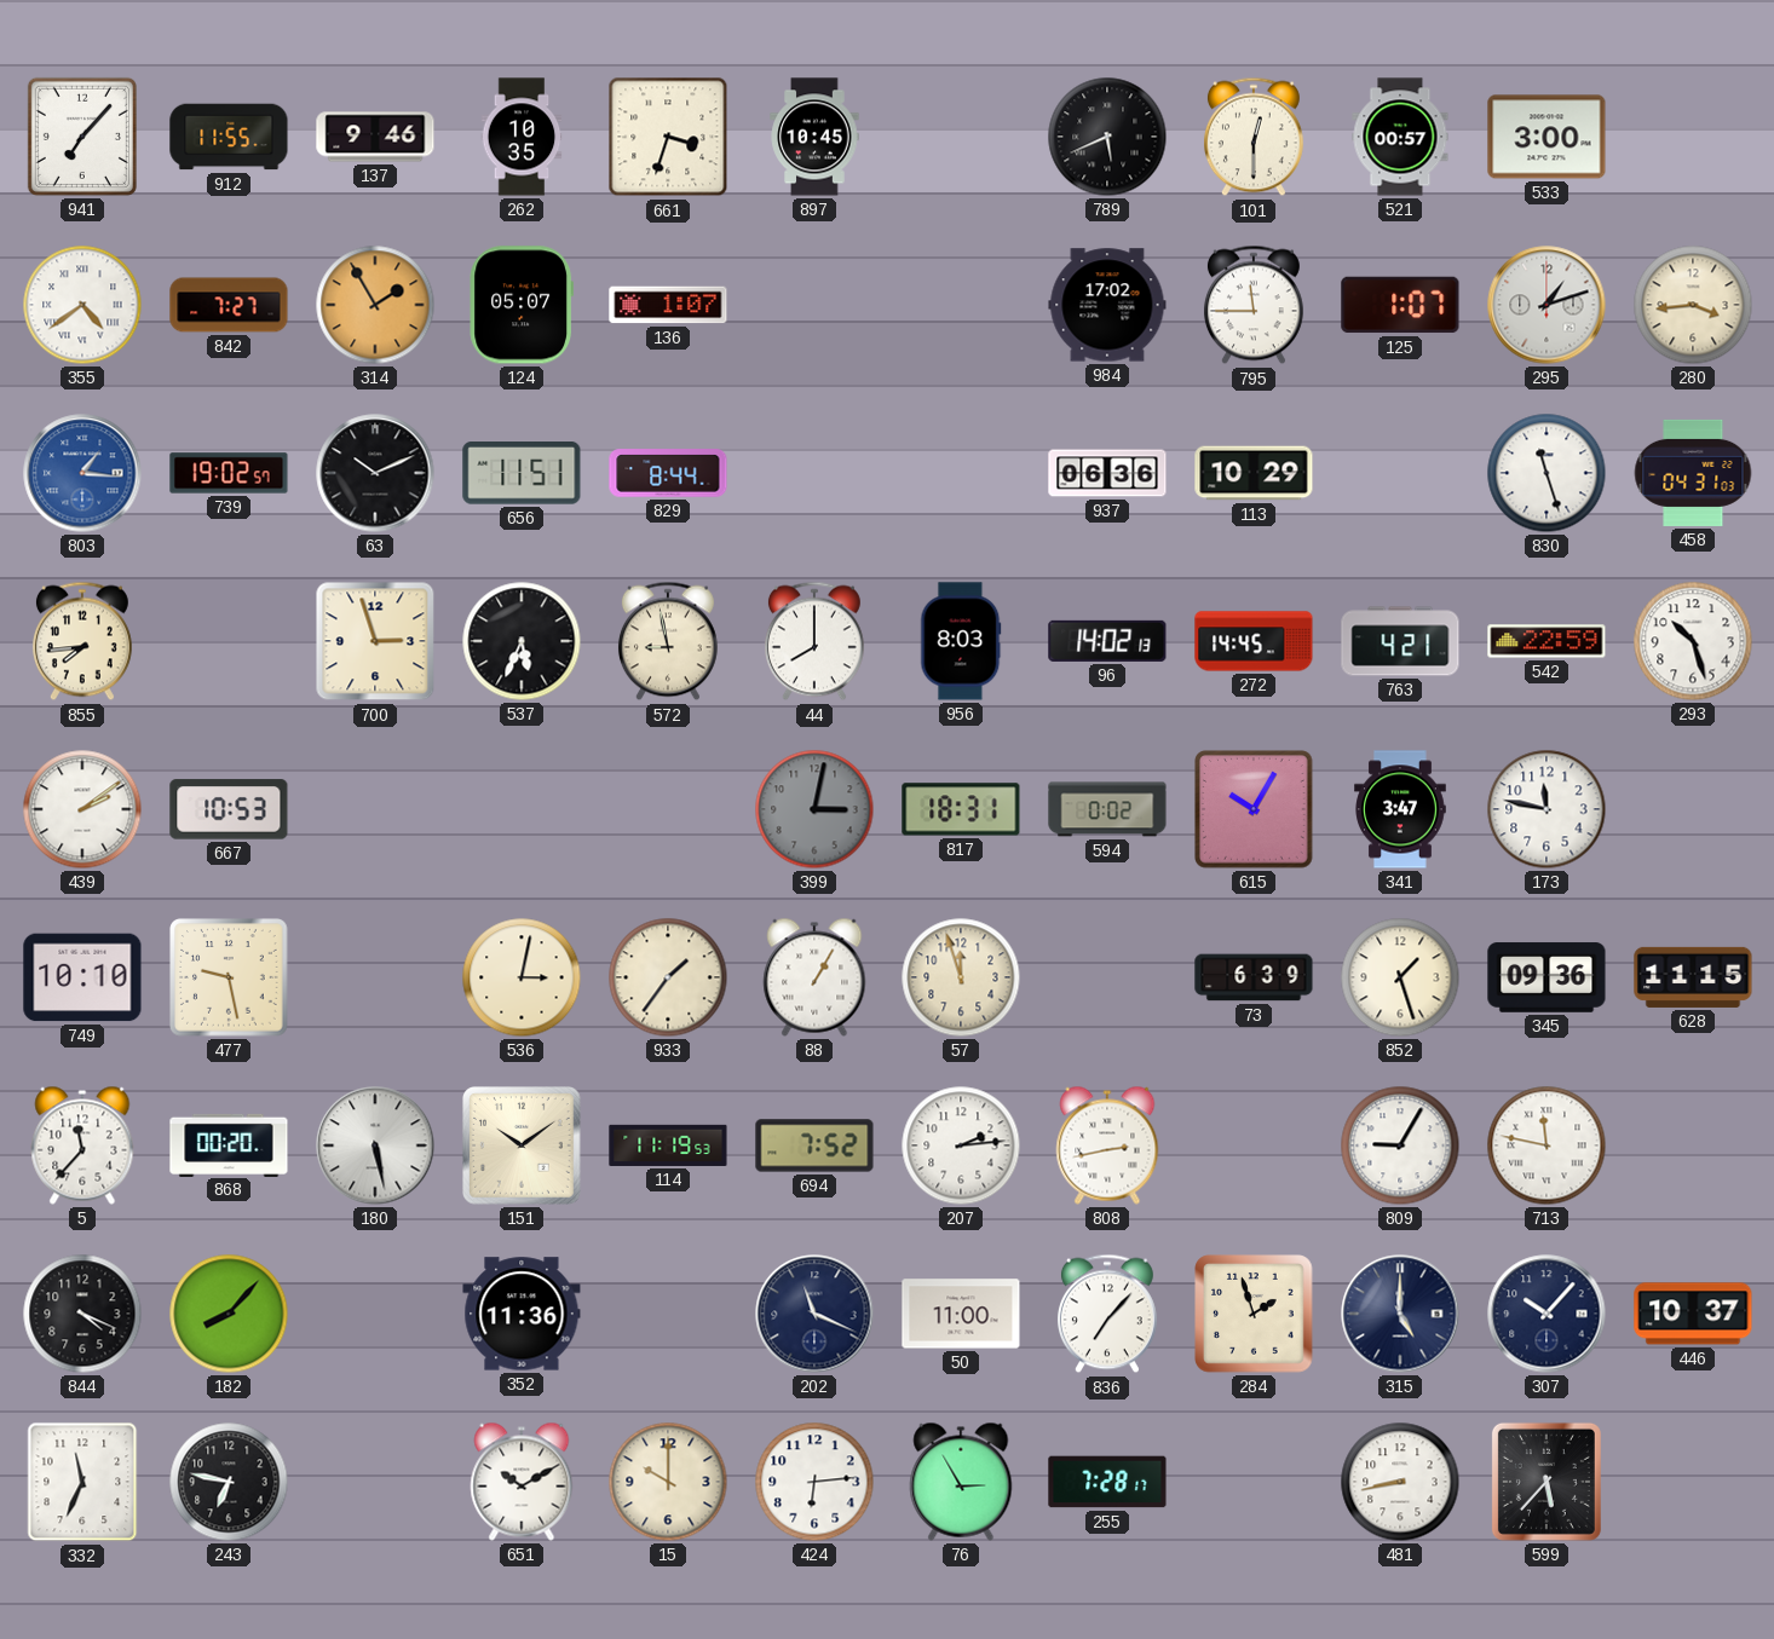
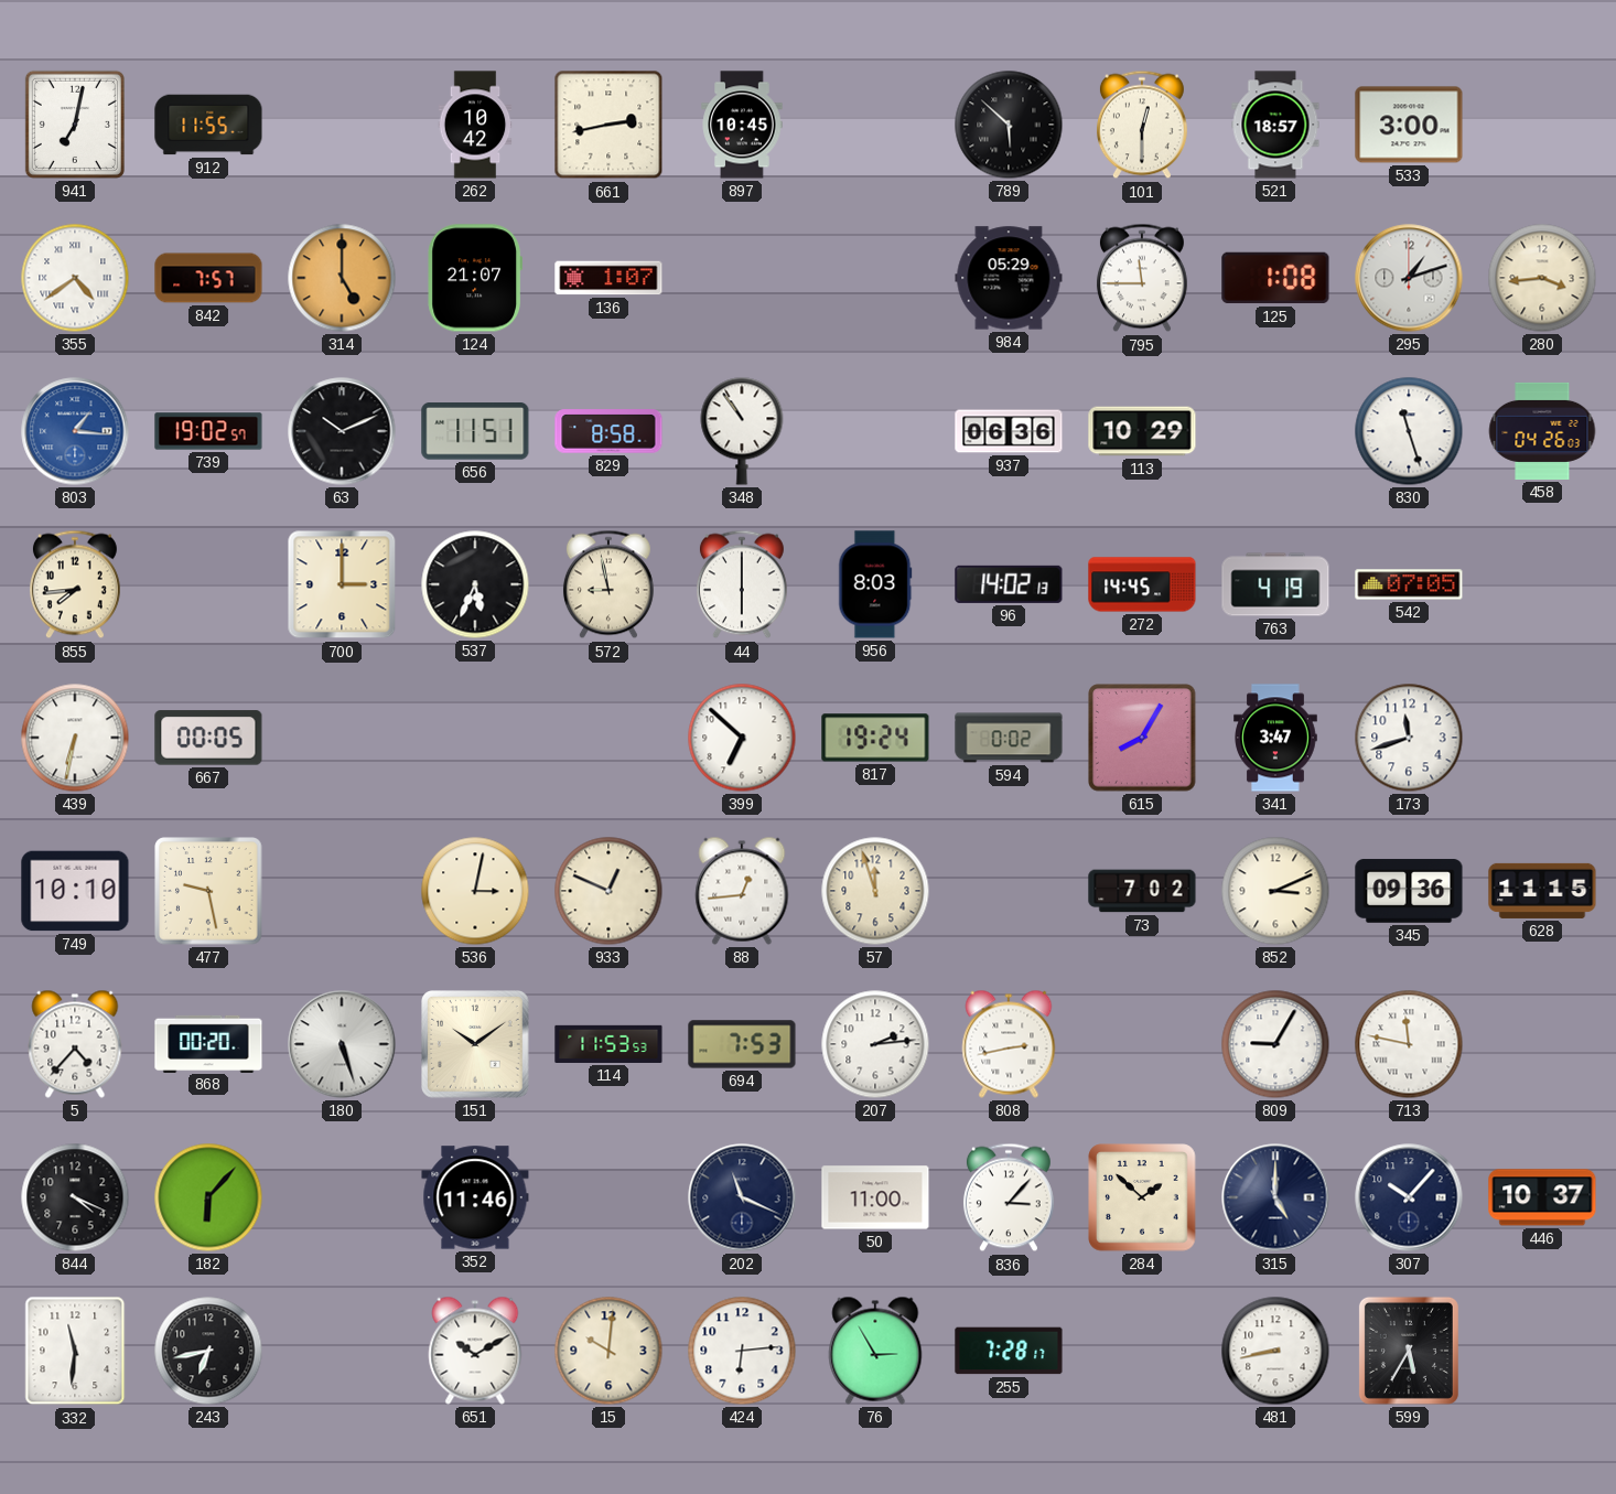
941: 7:07 -> 7:02 (75, 125)
137: 9:46 -> none (375, 137)
262: 10:35 -> 10:42 (475, 125)
661: 3:33 -> 2:43 (608, 125)
789: 5:41 -> 5:52 (1009, 125)
521: 00:57 -> 18:57 (1275, 125)
842: 7:27 -> 7:57 (208, 278)
314: 1:55 -> 5:00 (342, 278)
124: 05:07 -> 21:07 (474, 278)
984: 17:02 -> 05:29 (1009, 278)
125: 1:07 -> 1:08 (1275, 278)
829: 8:44 -> 8:58 (608, 431)
348: none -> 10:54 (742, 431)
458: 04:31 -> 04:26 (1542, 431)
700: 2:57 -> 3:00 (342, 584)
44: 8:00 -> 6:00 (742, 584)
763: 4:21 -> 4:19 (1275, 584)
542: 22:59 -> 07:05 (1409, 584)
293: 10:27 -> none (1693, 641)
439: 2:09 -> 6:32 (75, 738)
667: 10:53 -> 00:05 (208, 738)
399: 3:02 -> 6:52 (742, 738)
399 dial: grey -> white (742, 738)
817: 18:31 -> 19:24 (875, 738)
615: 10:05 -> 8:05 (1142, 738)
173: 11:47 -> 11:42 (1409, 738)
933: 1:36 -> 12:49 (608, 891)
88: 1:05 -> 12:44 (742, 891)
73: 6:39 -> 7:02 (1142, 891)
852: 1:27 -> 3:11 (1275, 891)
5: 11:37 -> 4:37 (75, 1044)
180: 5:28 -> 5:27 (342, 1044)
114: 11:19 -> 11:53 (608, 1044)
694: 7:52 -> 7:53 (742, 1044)
182: 8:07 -> 6:07 (208, 1197)
352: 11:36 -> 11:46 (475, 1197)
836: 7:07 -> 3:07 (1009, 1197)
284: 1:57 -> 1:52 (1142, 1197)
332: 11:34 -> 11:31 (75, 1351)
243: 6:47 -> 6:43 (208, 1351)
15: 10:00 -> 10:01 (608, 1351)
599: 5:37 -> 5:35 (1409, 1351)
